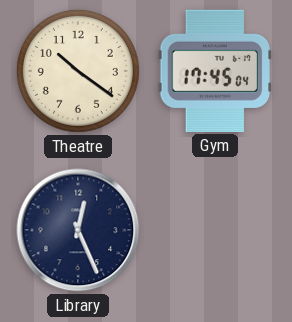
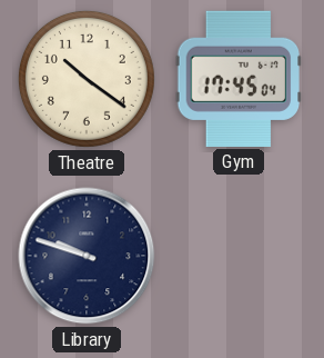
Library: 12:26 -> 9:48 (87, 256)
